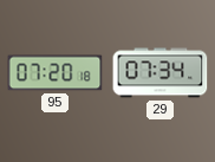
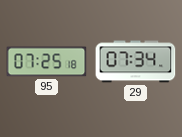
95: 07:20 -> 07:25 (47, 62)
